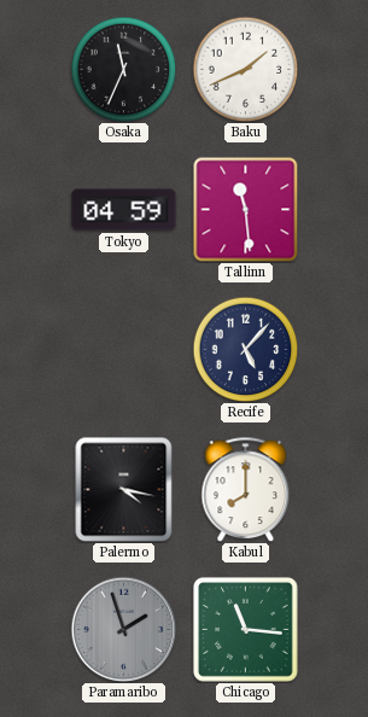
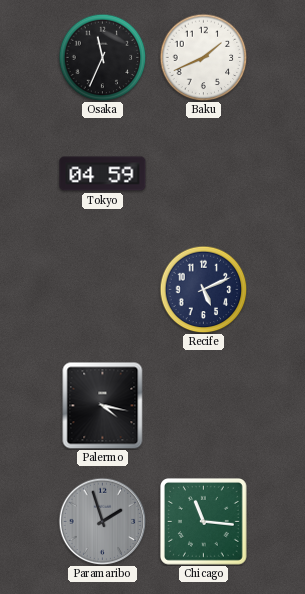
Tallinn: 11:29 -> none (245, 209)
Recife: 5:07 -> 5:11 (203, 289)
Kabul: 8:00 -> none (246, 489)
